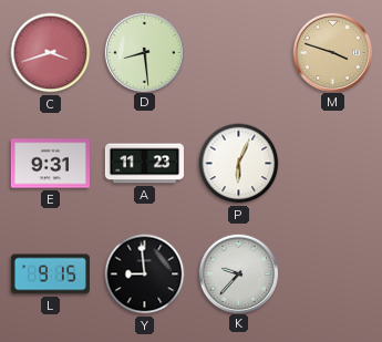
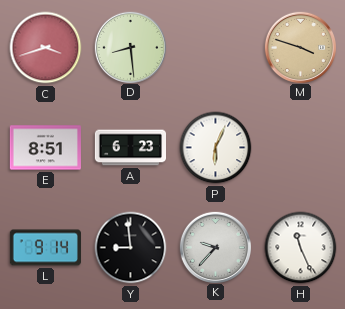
E: 9:31 -> 8:51 (45, 148)
A: 11:23 -> 6:23 (130, 148)
L: 9:15 -> 9:14 (45, 248)
H: none -> 11:26 (301, 248)
